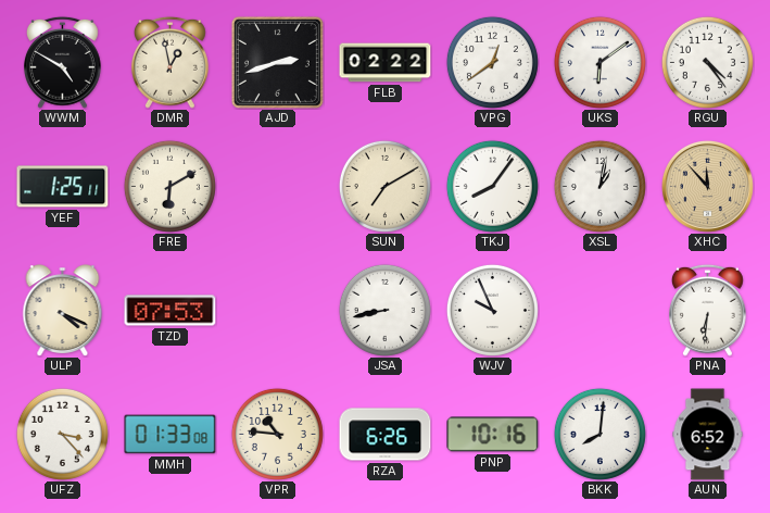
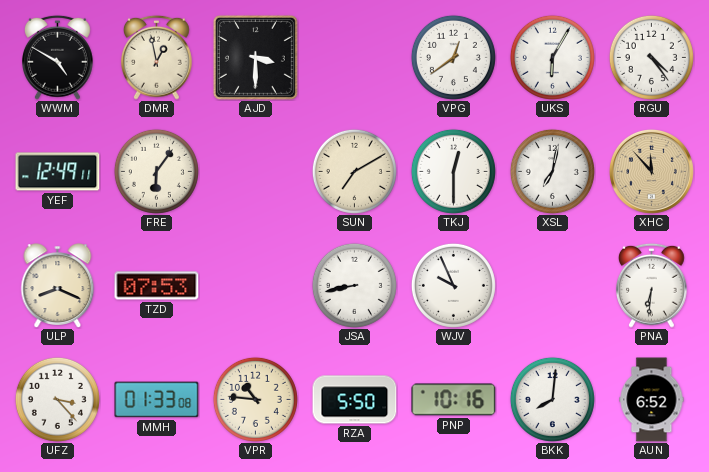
AJD: 2:42 -> 3:30 (255, 57)
FLB: 02:22 -> none (386, 63)
UKS: 6:09 -> 6:05 (552, 57)
YEF: 1:25 -> 12:49 (58, 172)
FRE: 6:10 -> 6:06 (156, 171)
TKJ: 8:06 -> 12:30 (453, 171)
XSL: 1:02 -> 7:02 (552, 171)
ULP: 4:19 -> 8:19 (58, 286)
RZA: 6:26 -> 5:50 (355, 400)
